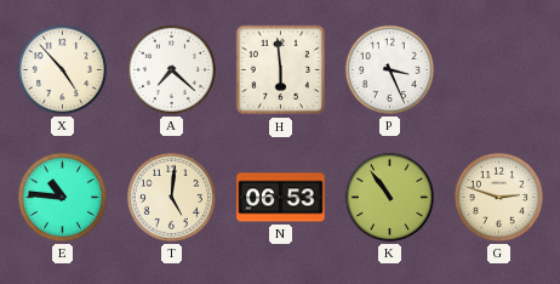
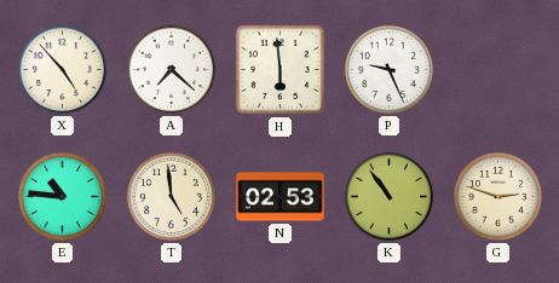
P: 3:26 -> 9:26 (388, 69)
T: 5:01 -> 4:59 (171, 196)
N: 06:53 -> 02:53 (281, 197)
